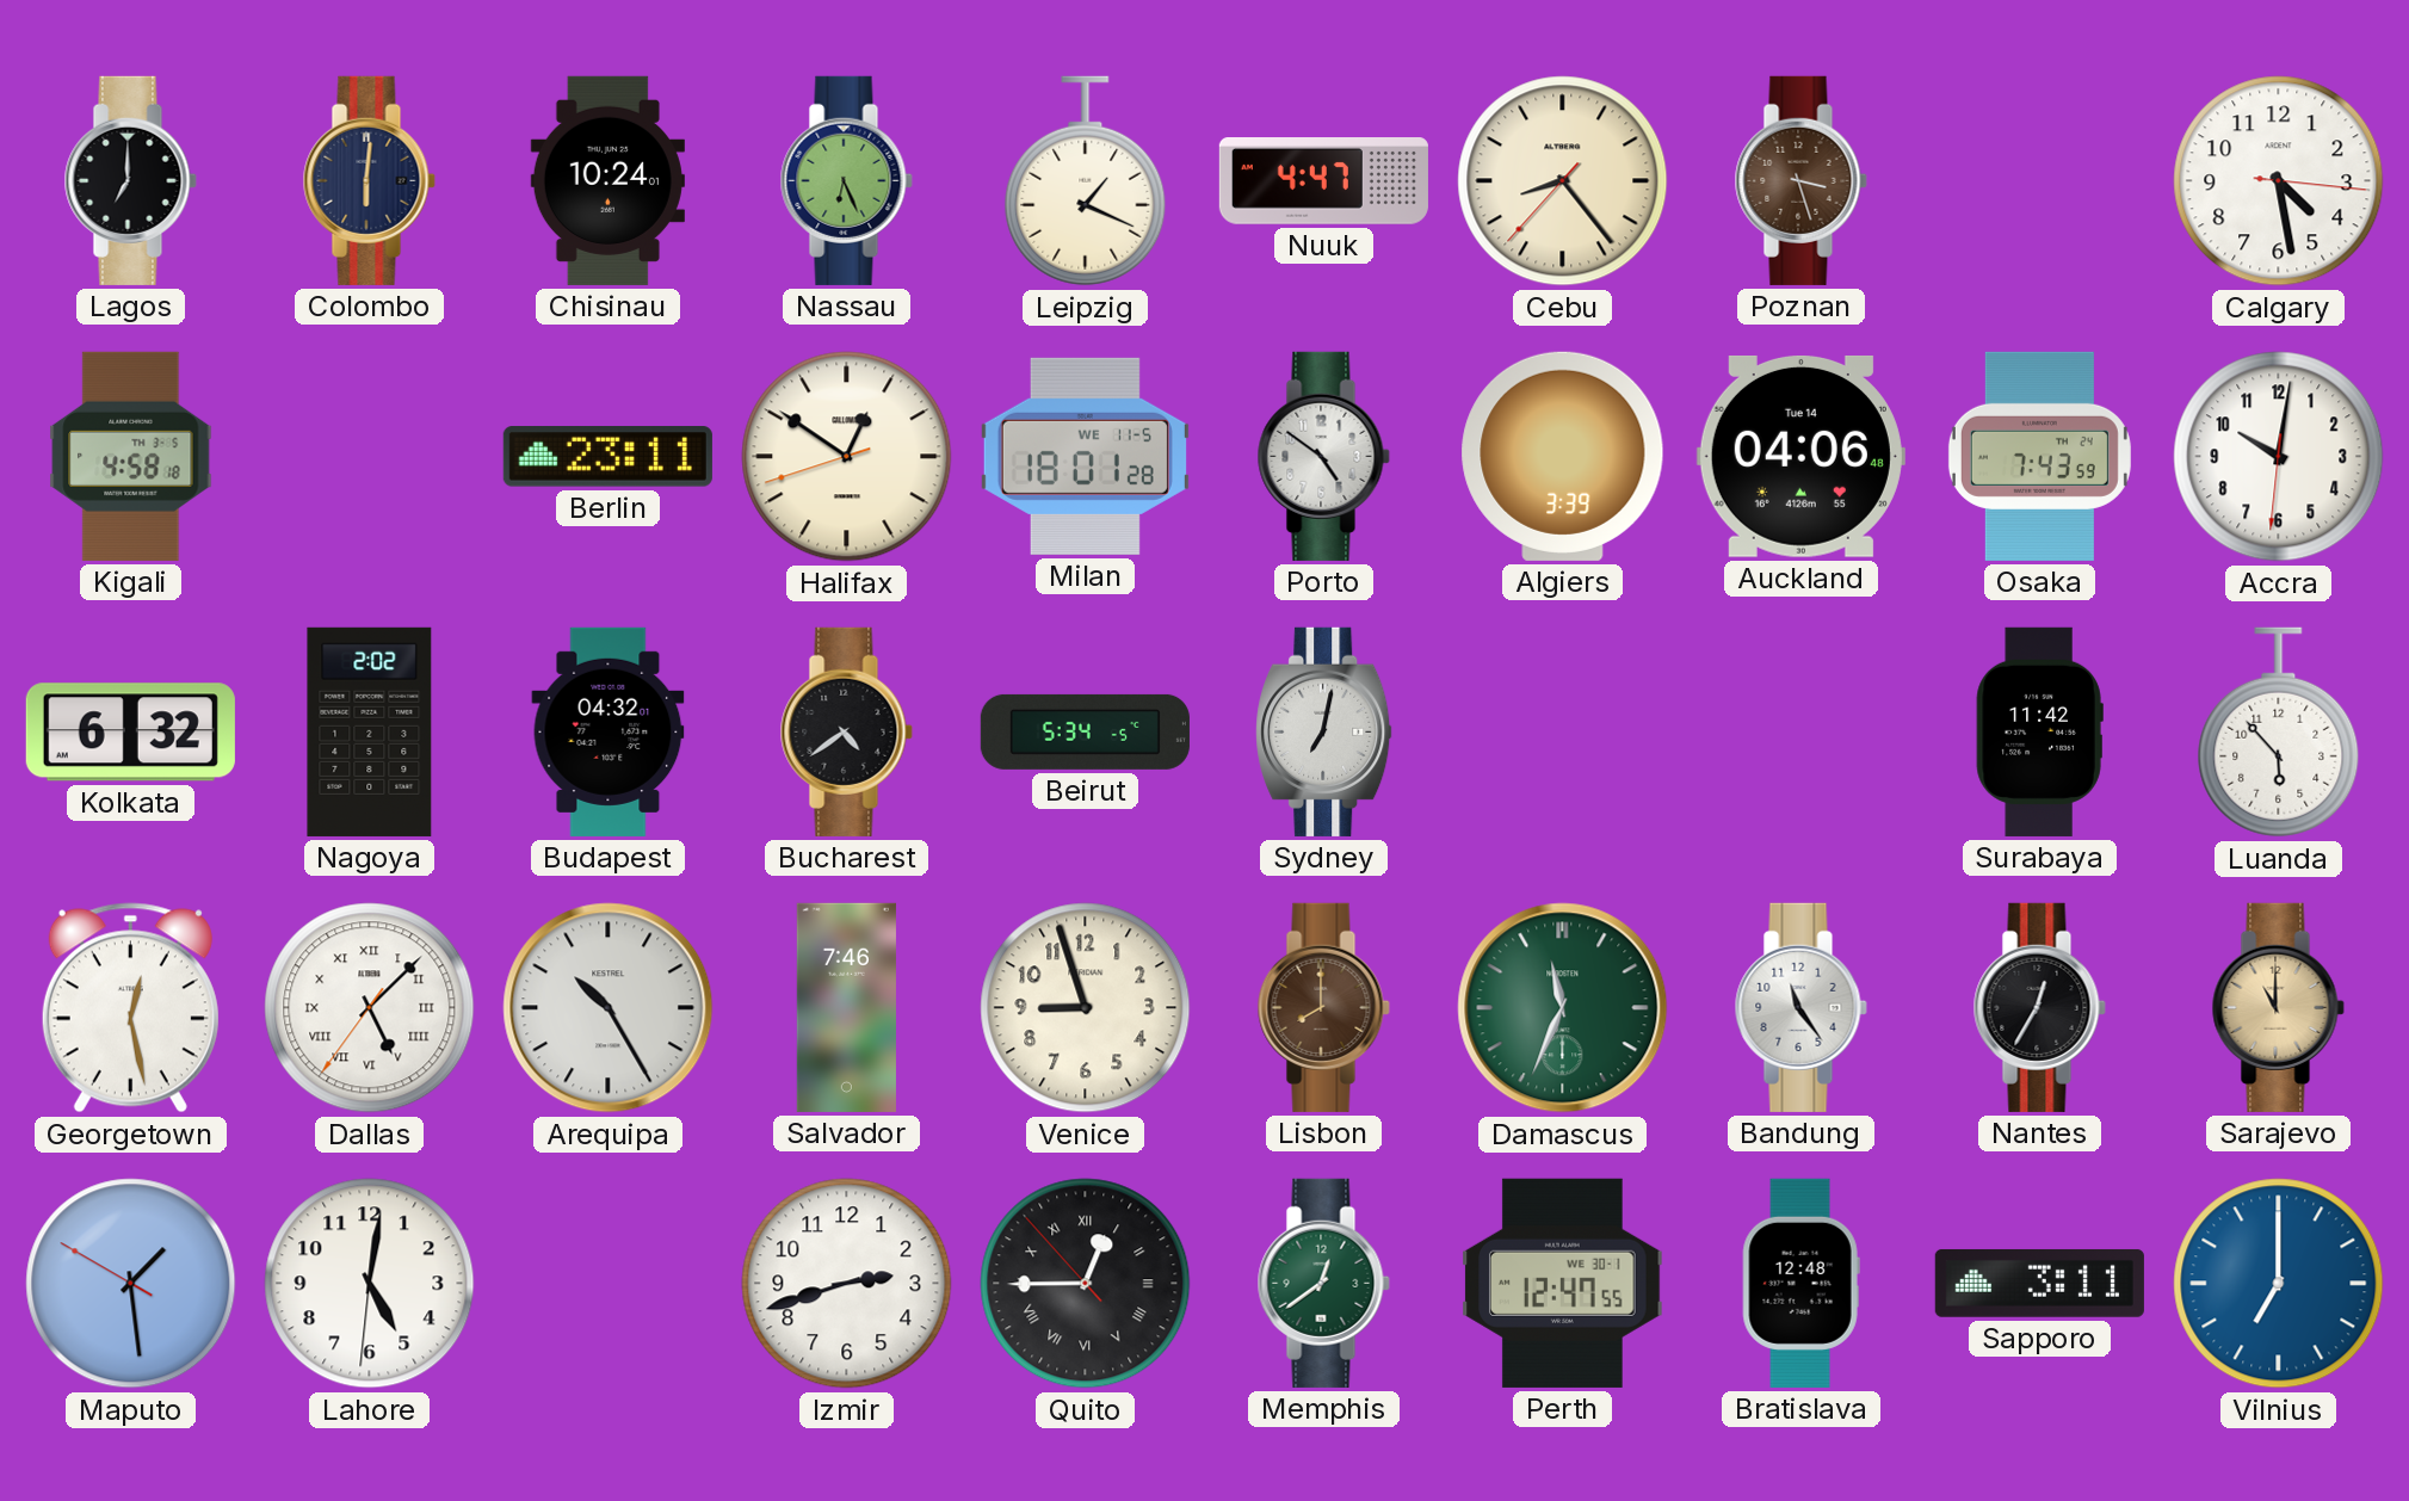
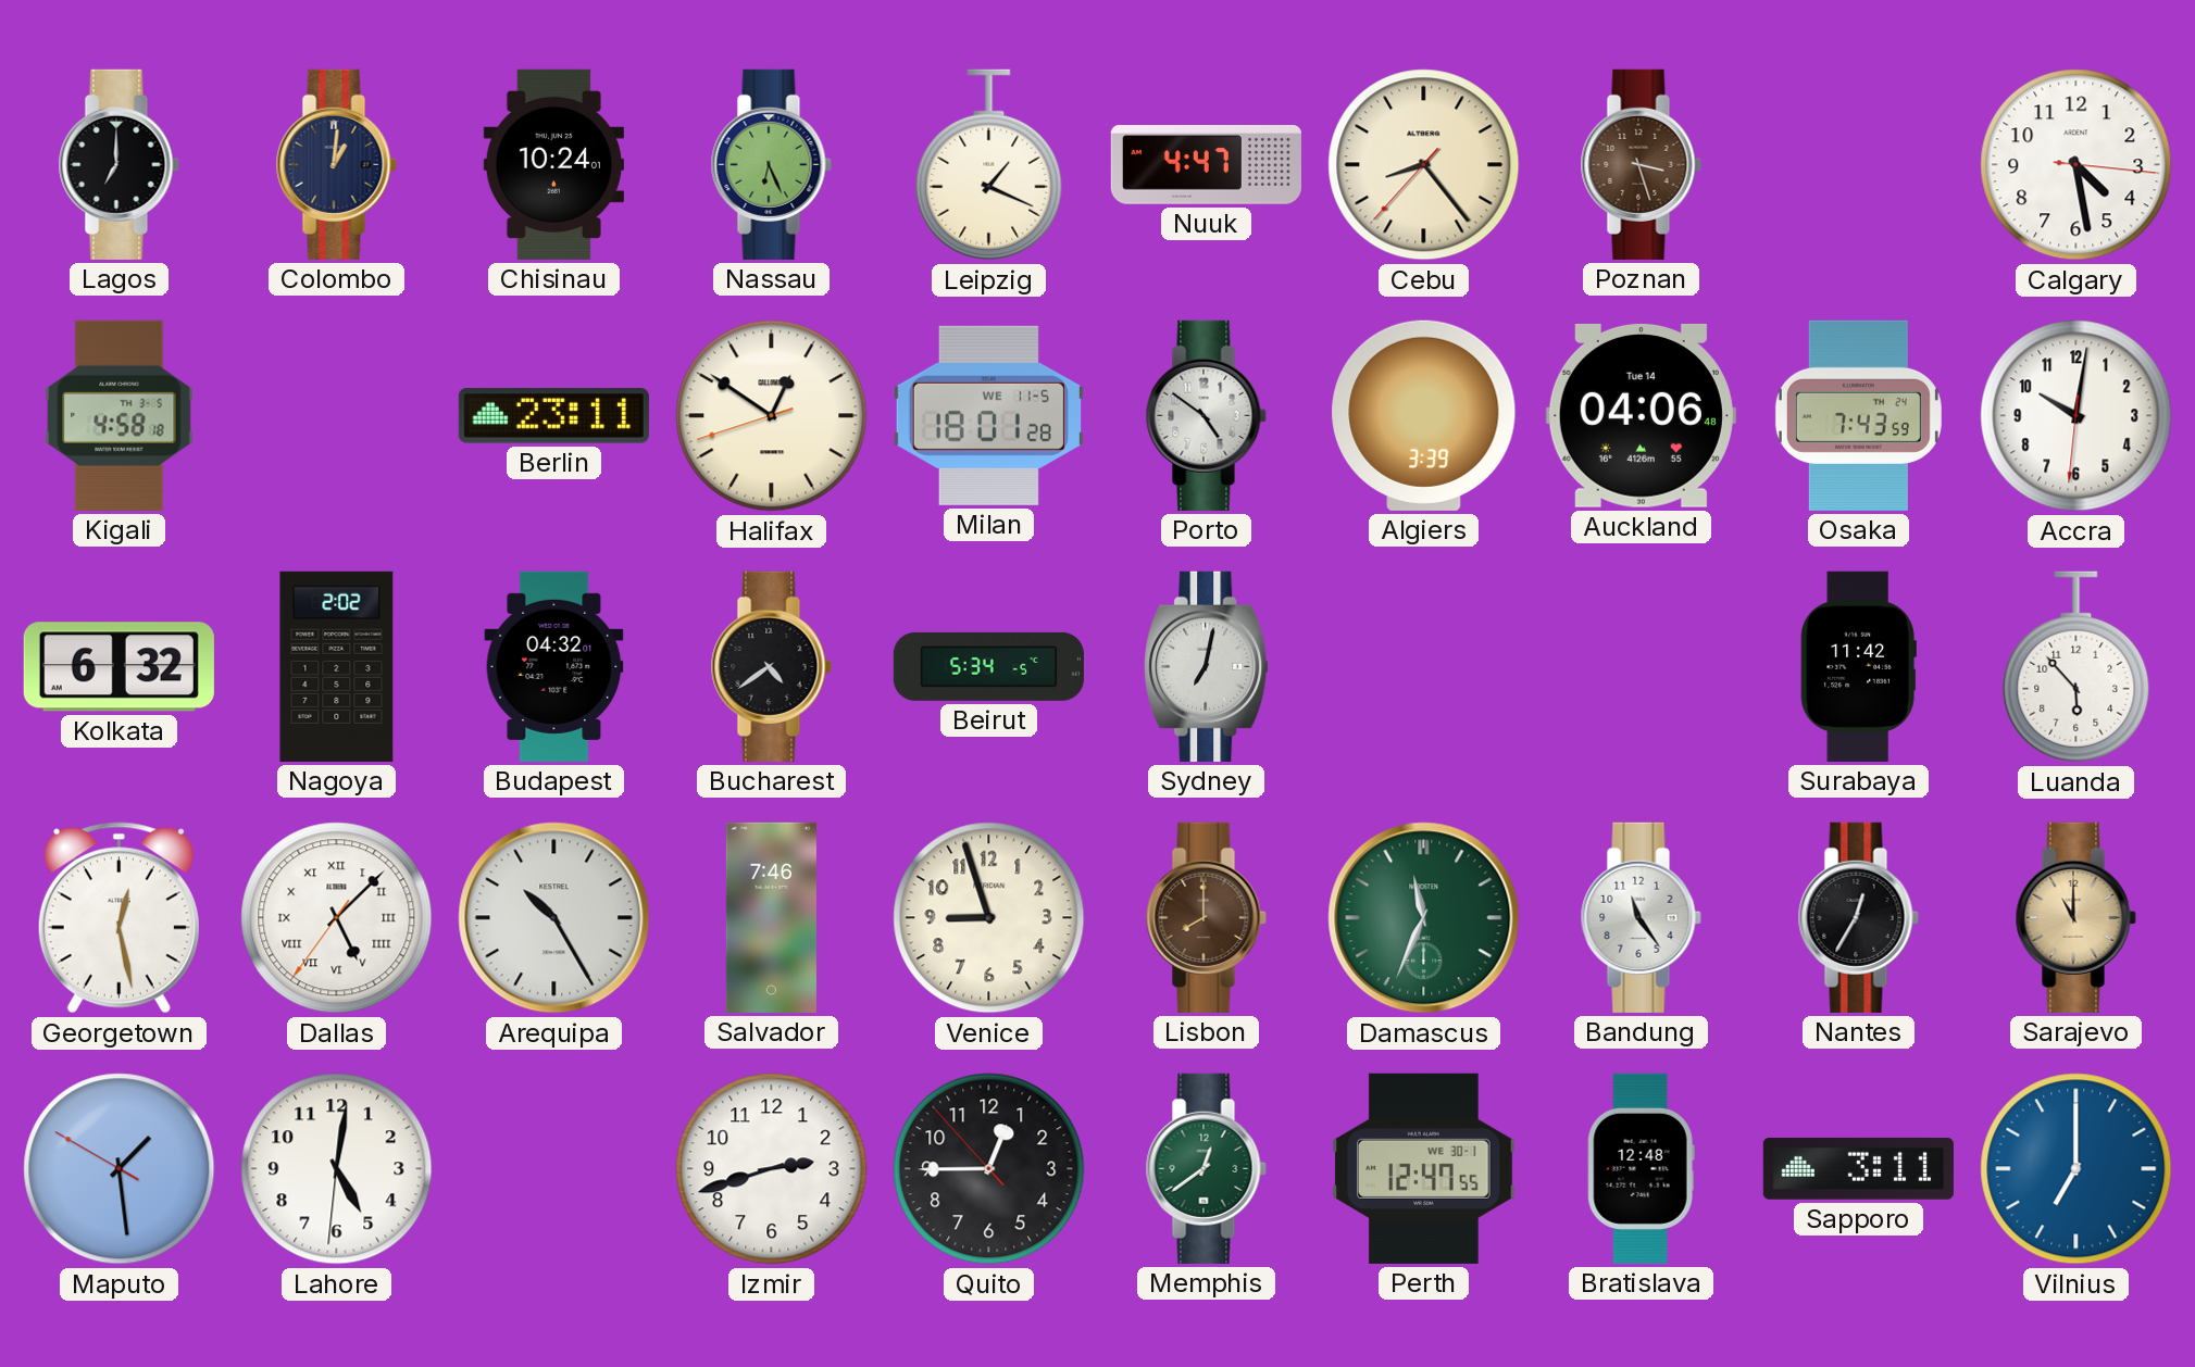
Colombo: 6:01 -> 1:01 (336, 164)
Quito numerals: Roman -> Arabic (989, 1169)
